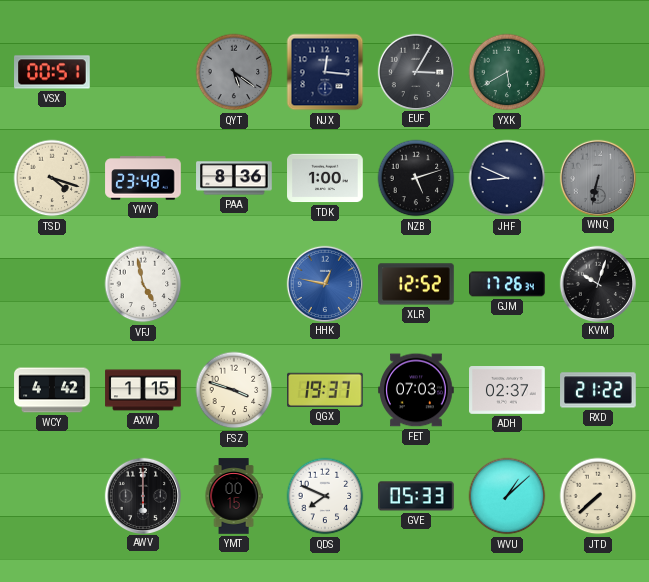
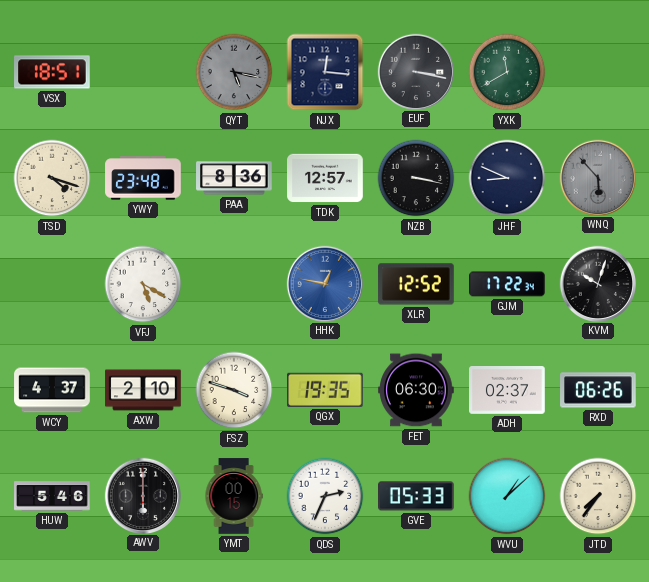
VSX: 00:51 -> 18:51 (52, 72)
QYT: 5:21 -> 5:17 (234, 72)
EUF: 3:05 -> 3:17 (415, 71)
YXK: 5:40 -> 11:40 (507, 72)
TDK: 1:00 -> 12:57 (325, 178)
NZB: 5:12 -> 3:17 (416, 178)
WNQ: 6:32 -> 5:53 (597, 177)
VFJ: 4:58 -> 5:20 (143, 284)
GJM: 17:26 -> 17:22 (507, 284)
WCY: 4:42 -> 4:37 (52, 390)
AXW: 1:15 -> 2:10 (143, 390)
QGX: 19:37 -> 19:35 (326, 390)
FET: 07:03 -> 06:30 (416, 390)
RXD: 21:22 -> 06:26 (598, 390)
HUW: none -> 5:46 (52, 496)
QDS: 7:49 -> 2:34 (325, 496)
JTD: 7:38 -> 7:36 (598, 496)
